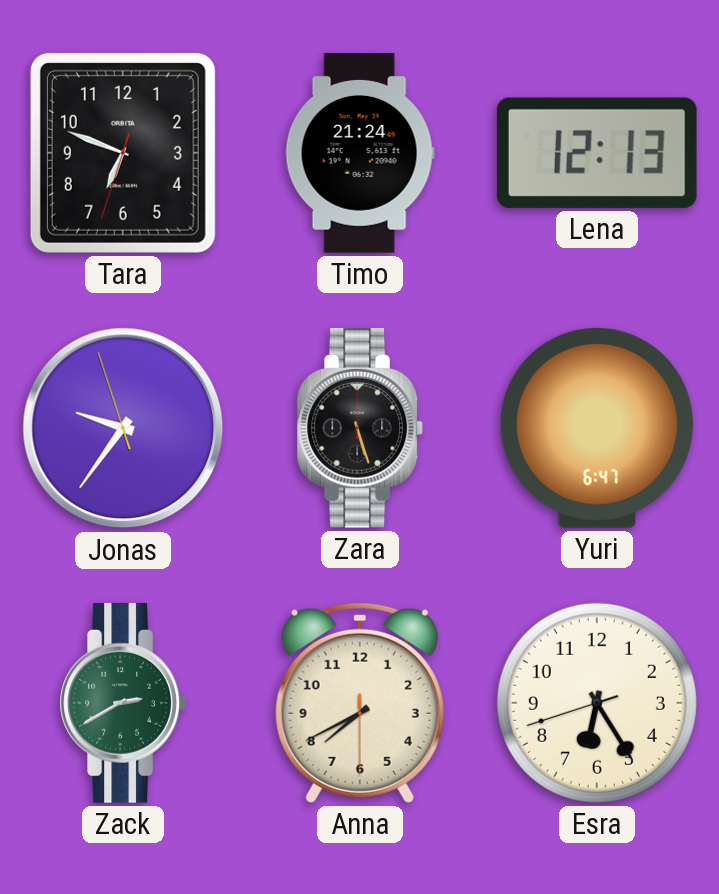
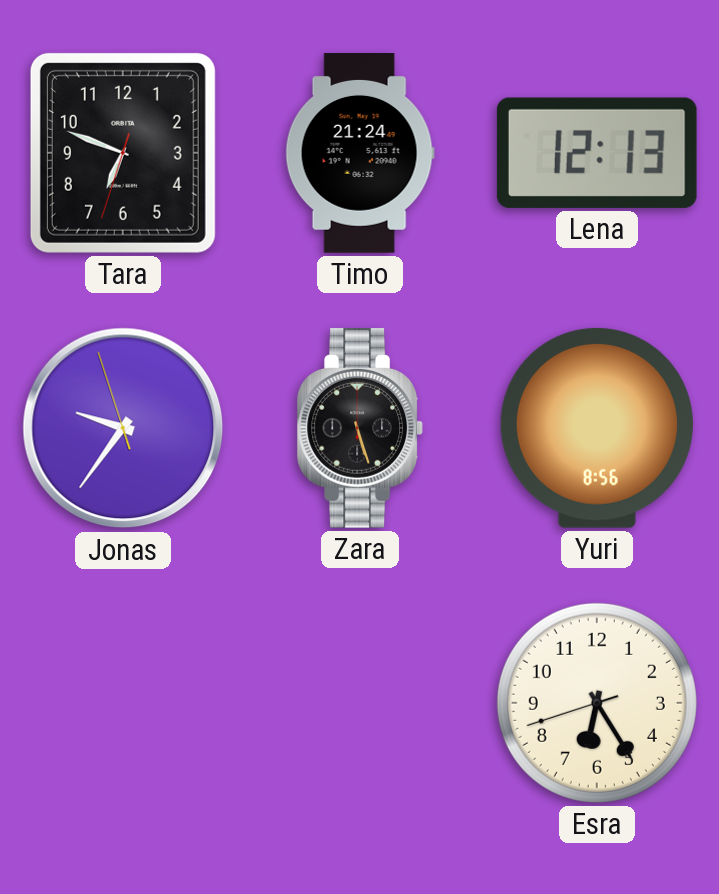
Yuri: 6:47 -> 8:56 (597, 428)
Zack: 2:40 -> none (123, 703)
Anna: 7:40 -> none (360, 703)
